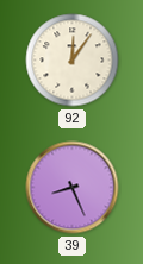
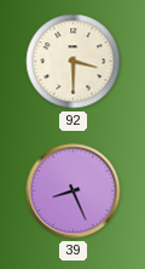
92: 12:06 -> 3:30 (74, 62)
